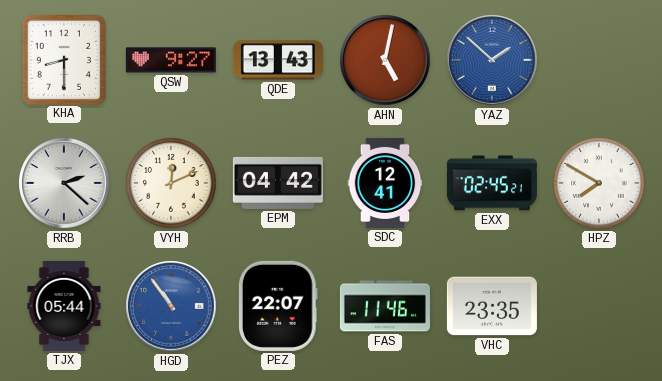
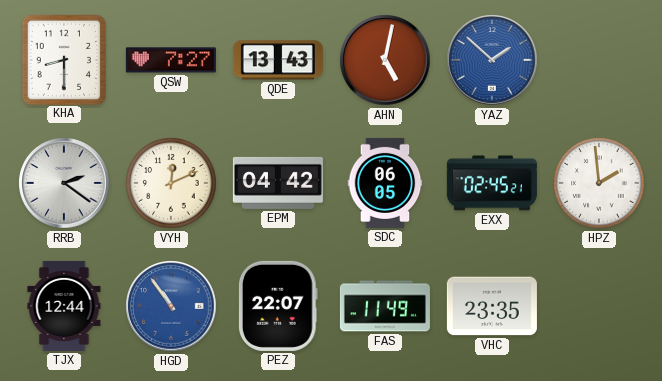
QSW: 9:27 -> 7:27 (171, 60)
RRB: 2:22 -> 2:21 (64, 183)
SDC: 12:41 -> 06:05 (385, 183)
HPZ: 7:50 -> 1:59 (599, 183)
TJX: 05:44 -> 12:44 (64, 306)
FAS: 11:46 -> 11:49 (385, 306)
